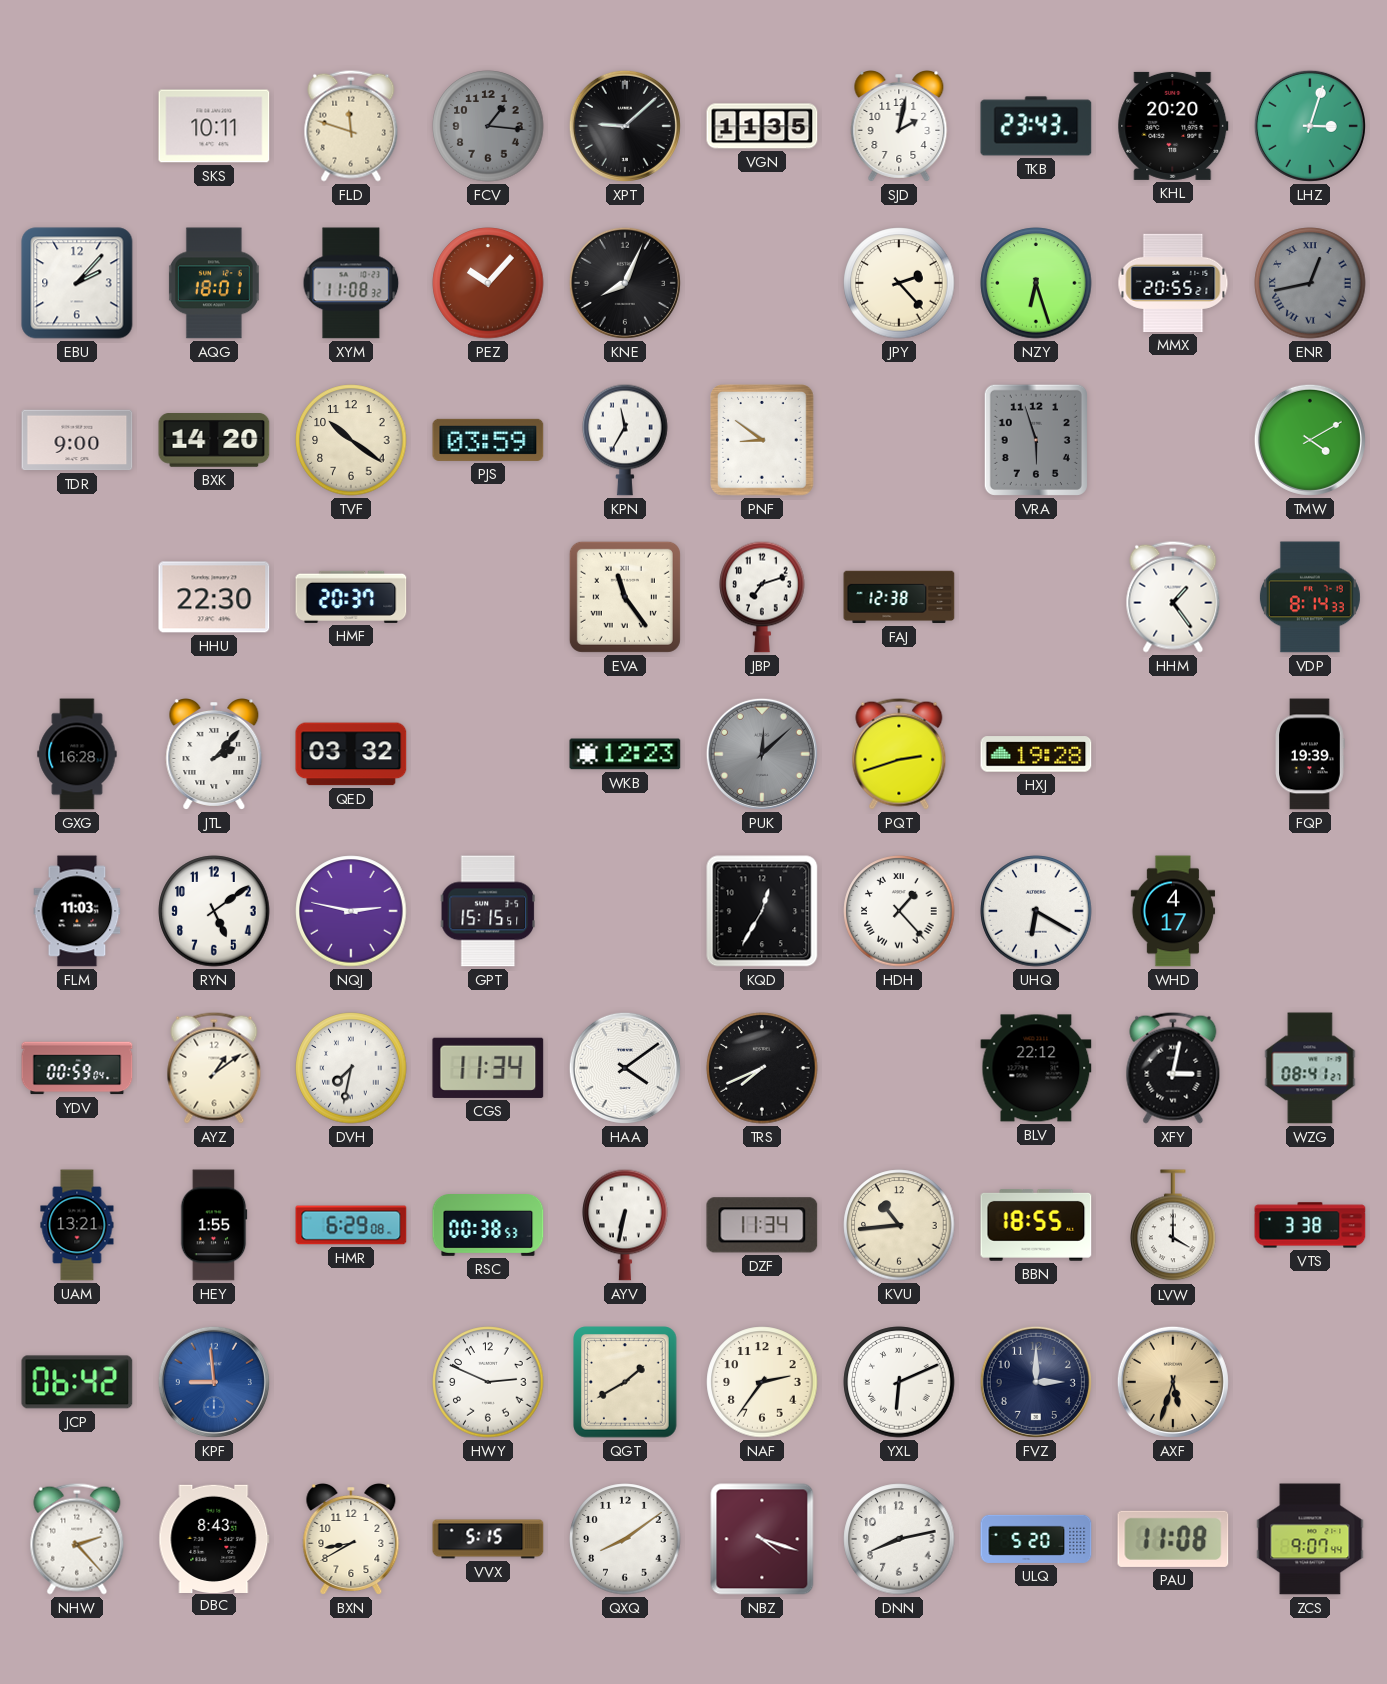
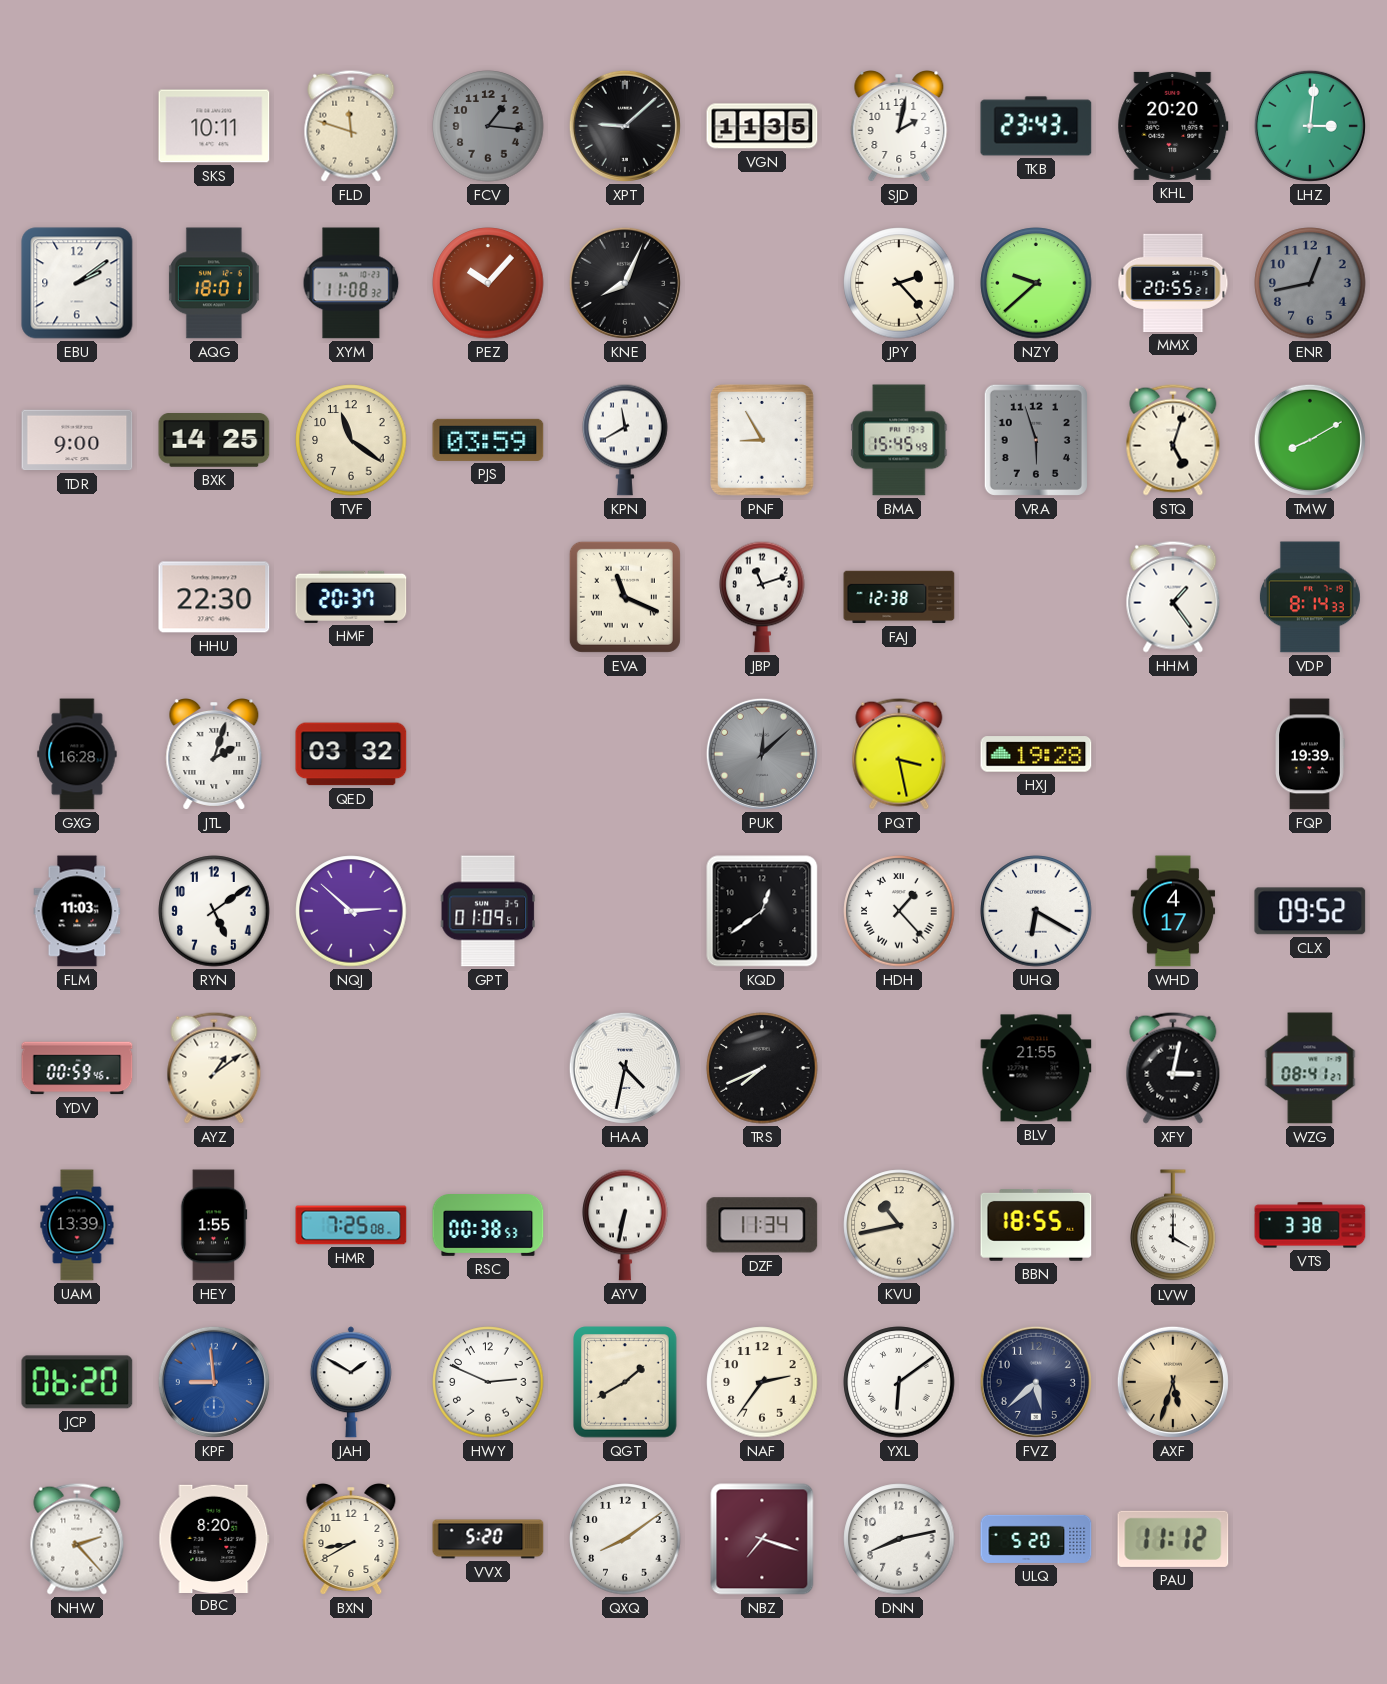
LHZ: 3:03 -> 3:01 (1310, 126)
EBU: 2:07 -> 2:09 (77, 283)
NZY: 6:27 -> 9:38 (1036, 283)
ENR numerals: Roman -> Arabic (1310, 283)
BXK: 14:20 -> 14:25 (214, 441)
TVF: 10:21 -> 11:21 (351, 440)
KPN: 11:35 -> 11:40 (625, 440)
PNF: 8:51 -> 8:55 (762, 440)
BMA: none -> 15:45 (899, 440)
STQ: none -> 5:03 (1173, 440)
TMW: 4:10 -> 8:10 (1310, 440)
EVA: 11:24 -> 11:19 (625, 597)
JBP: 7:12 -> 11:12 (762, 597)
JTL: 2:07 -> 2:03 (214, 755)
WKB: 12:23 -> none (625, 754)
PQT: 2:42 -> 3:28 (899, 754)
NQJ: 2:47 -> 2:52 (351, 911)
GPT: 15:15 -> 01:09 (487, 911)
KQD: 12:35 -> 12:39 (762, 911)
CLX: none -> 09:52 (1310, 911)
YDV: 00:59:04 -> 00:59:46 (77, 1068)
DVH: 7:32 -> none (351, 1068)
CGS: 11:34 -> none (488, 1068)
HAA: 4:09 -> 4:32 (625, 1068)
BLV: 22:12 -> 21:55 (1036, 1068)
UAM: 13:21 -> 13:39 (77, 1225)
HMR: 6:29 -> 7:25 (351, 1225)
KVU: 10:44 -> 10:43 (899, 1225)
JCP: 06:42 -> 06:20 (77, 1382)
JAH: none -> 1:50 (351, 1382)
YXL: 6:11 -> 6:09 (899, 1382)
FVZ: 3:00 -> 5:38 (1036, 1382)
DBC: 8:43 -> 8:20 (214, 1538)
VVX: 5:15 -> 5:20 (488, 1539)
NBZ: 4:18 -> 7:18 (762, 1539)
PAU: 11:08 -> 11:12 (1173, 1539)
ZCS: 9:07 -> none (1310, 1539)
